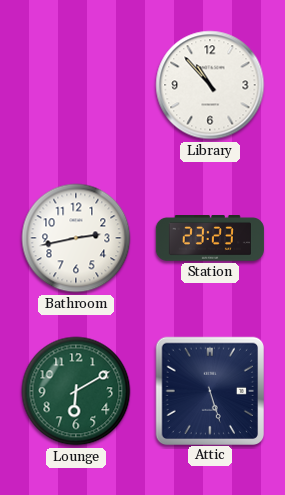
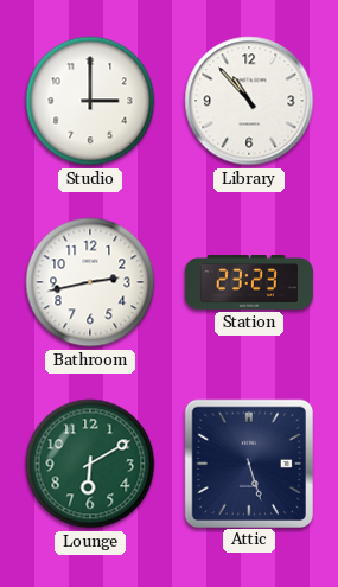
Studio: none -> 3:00 (90, 101)
